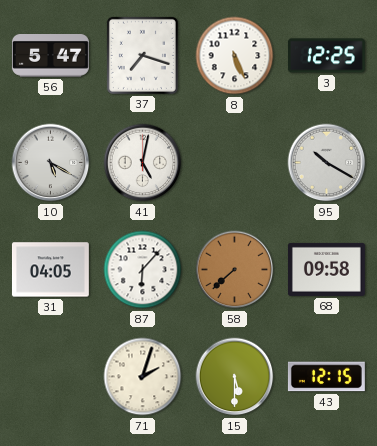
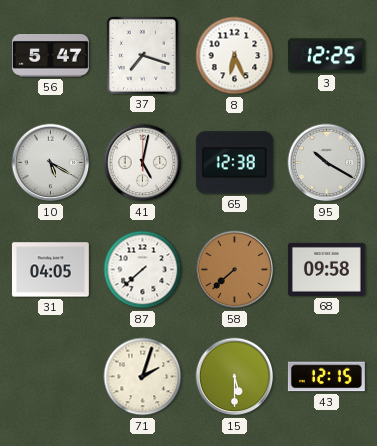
8: 5:26 -> 6:26 (235, 56)
65: none -> 12:38 (234, 163)
87: 6:07 -> 7:38 (143, 270)
